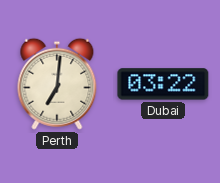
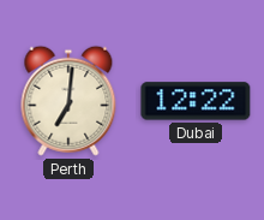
Dubai: 03:22 -> 12:22 (196, 101)
